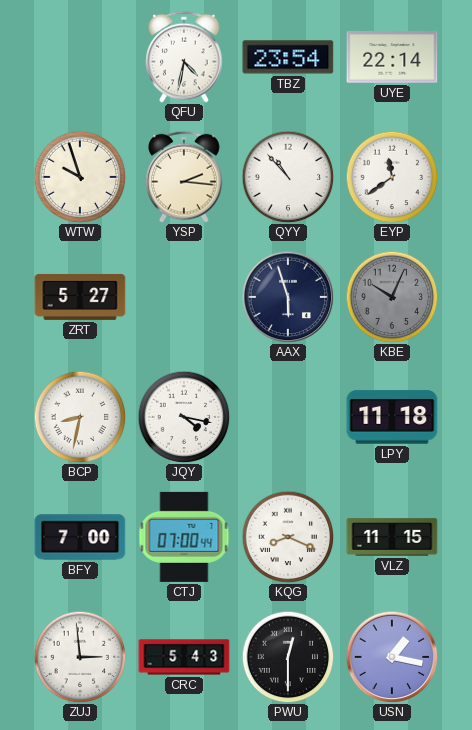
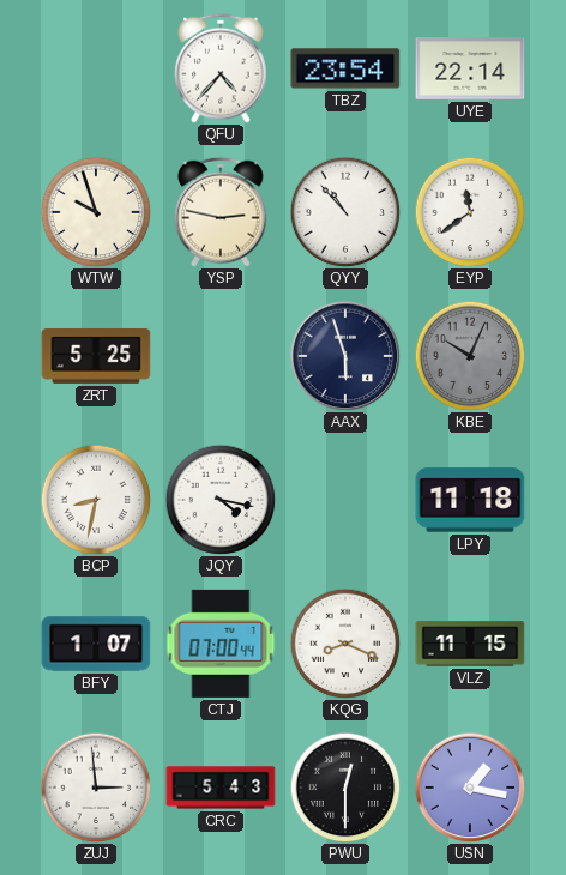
QFU: 4:32 -> 4:37 (221, 68)
YSP: 2:16 -> 2:47 (221, 212)
ZRT: 5:27 -> 5:25 (96, 356)
BFY: 7:00 -> 1:07 (96, 644)
